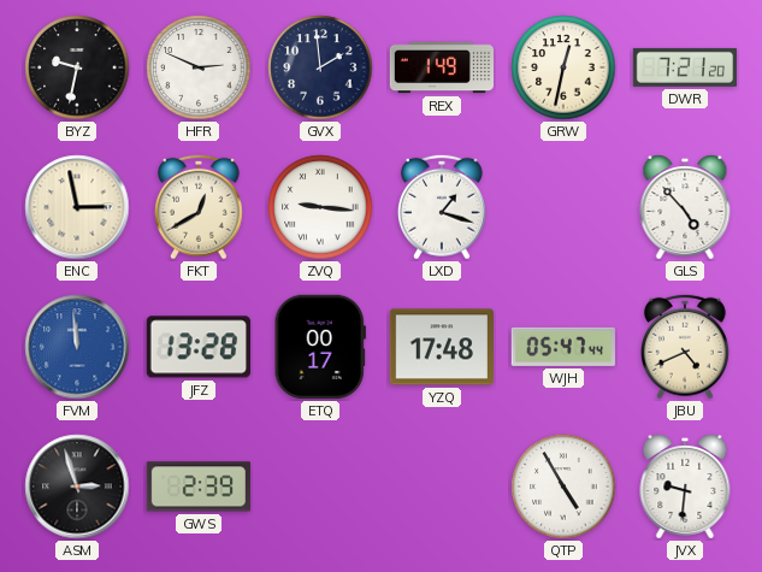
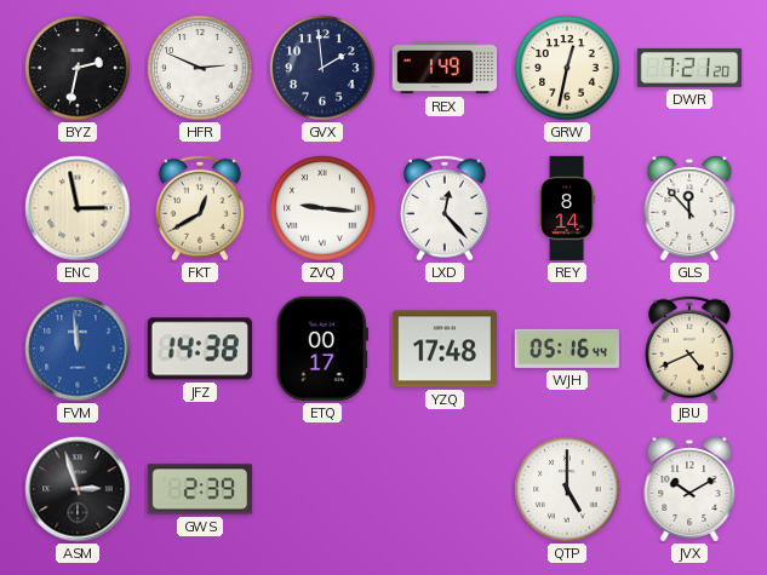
BYZ: 9:32 -> 2:32 (78, 68)
LXD: 1:18 -> 12:23 (445, 208)
REY: none -> 8:14 (567, 208)
GLS: 4:53 -> 11:53 (689, 208)
JFZ: 13:28 -> 14:38 (200, 349)
WJH: 05:47 -> 05:16 (567, 349)
QTP: 4:55 -> 5:00 (567, 489)
JVX: 9:31 -> 10:10 (689, 489)
